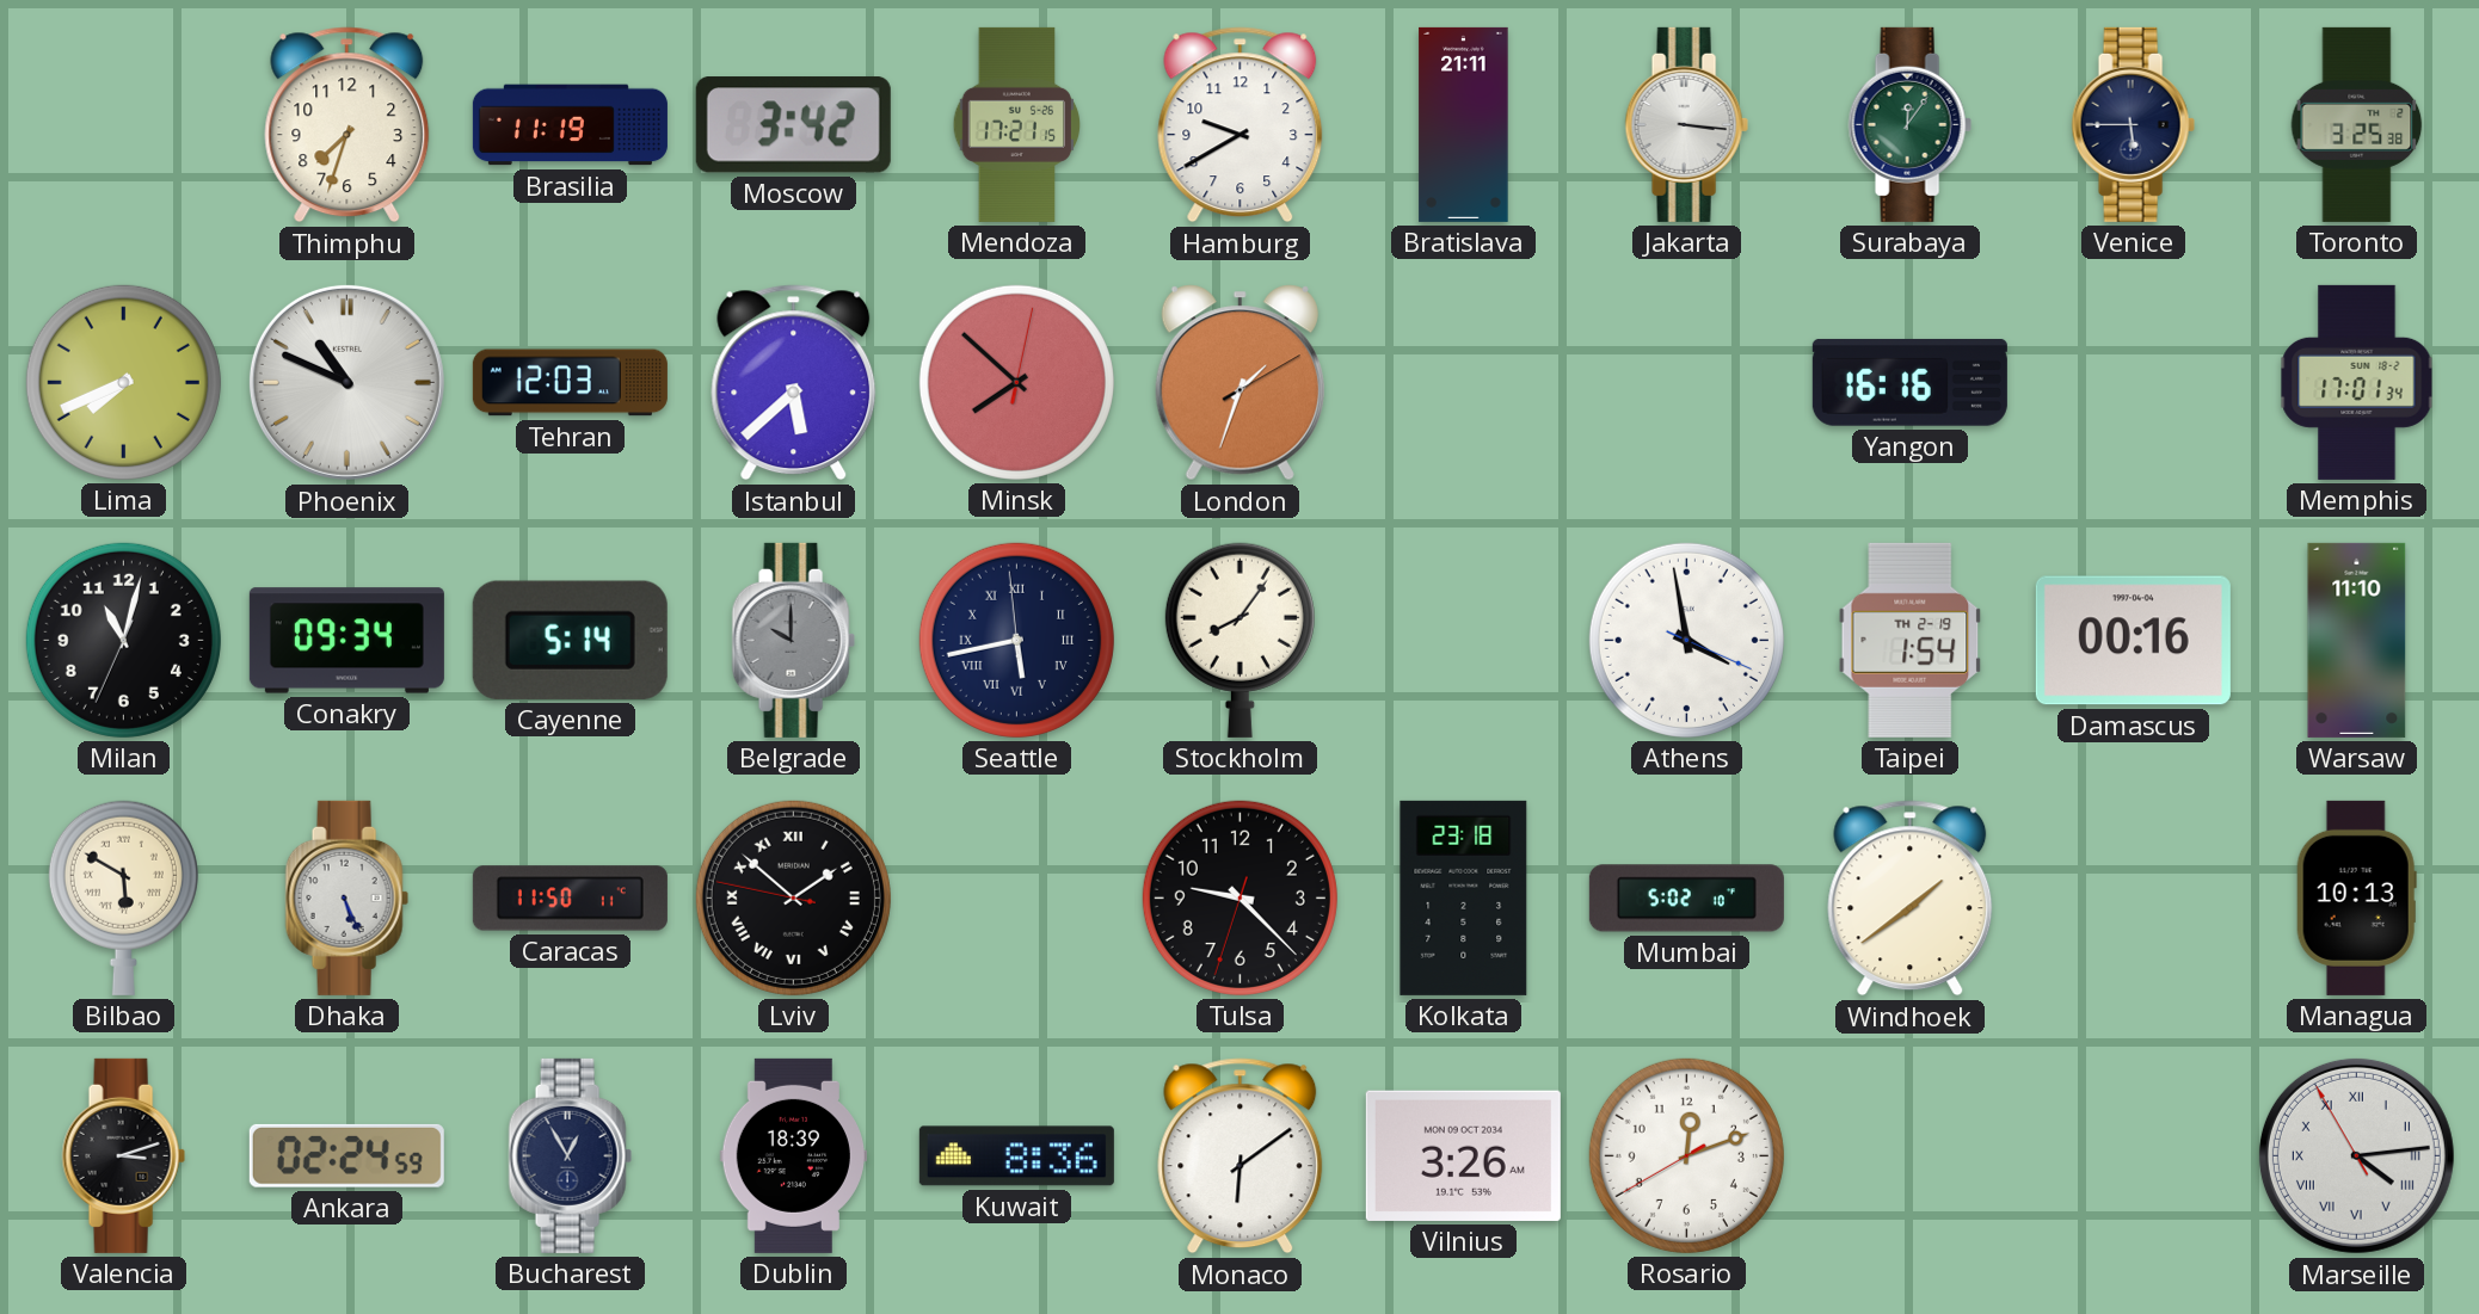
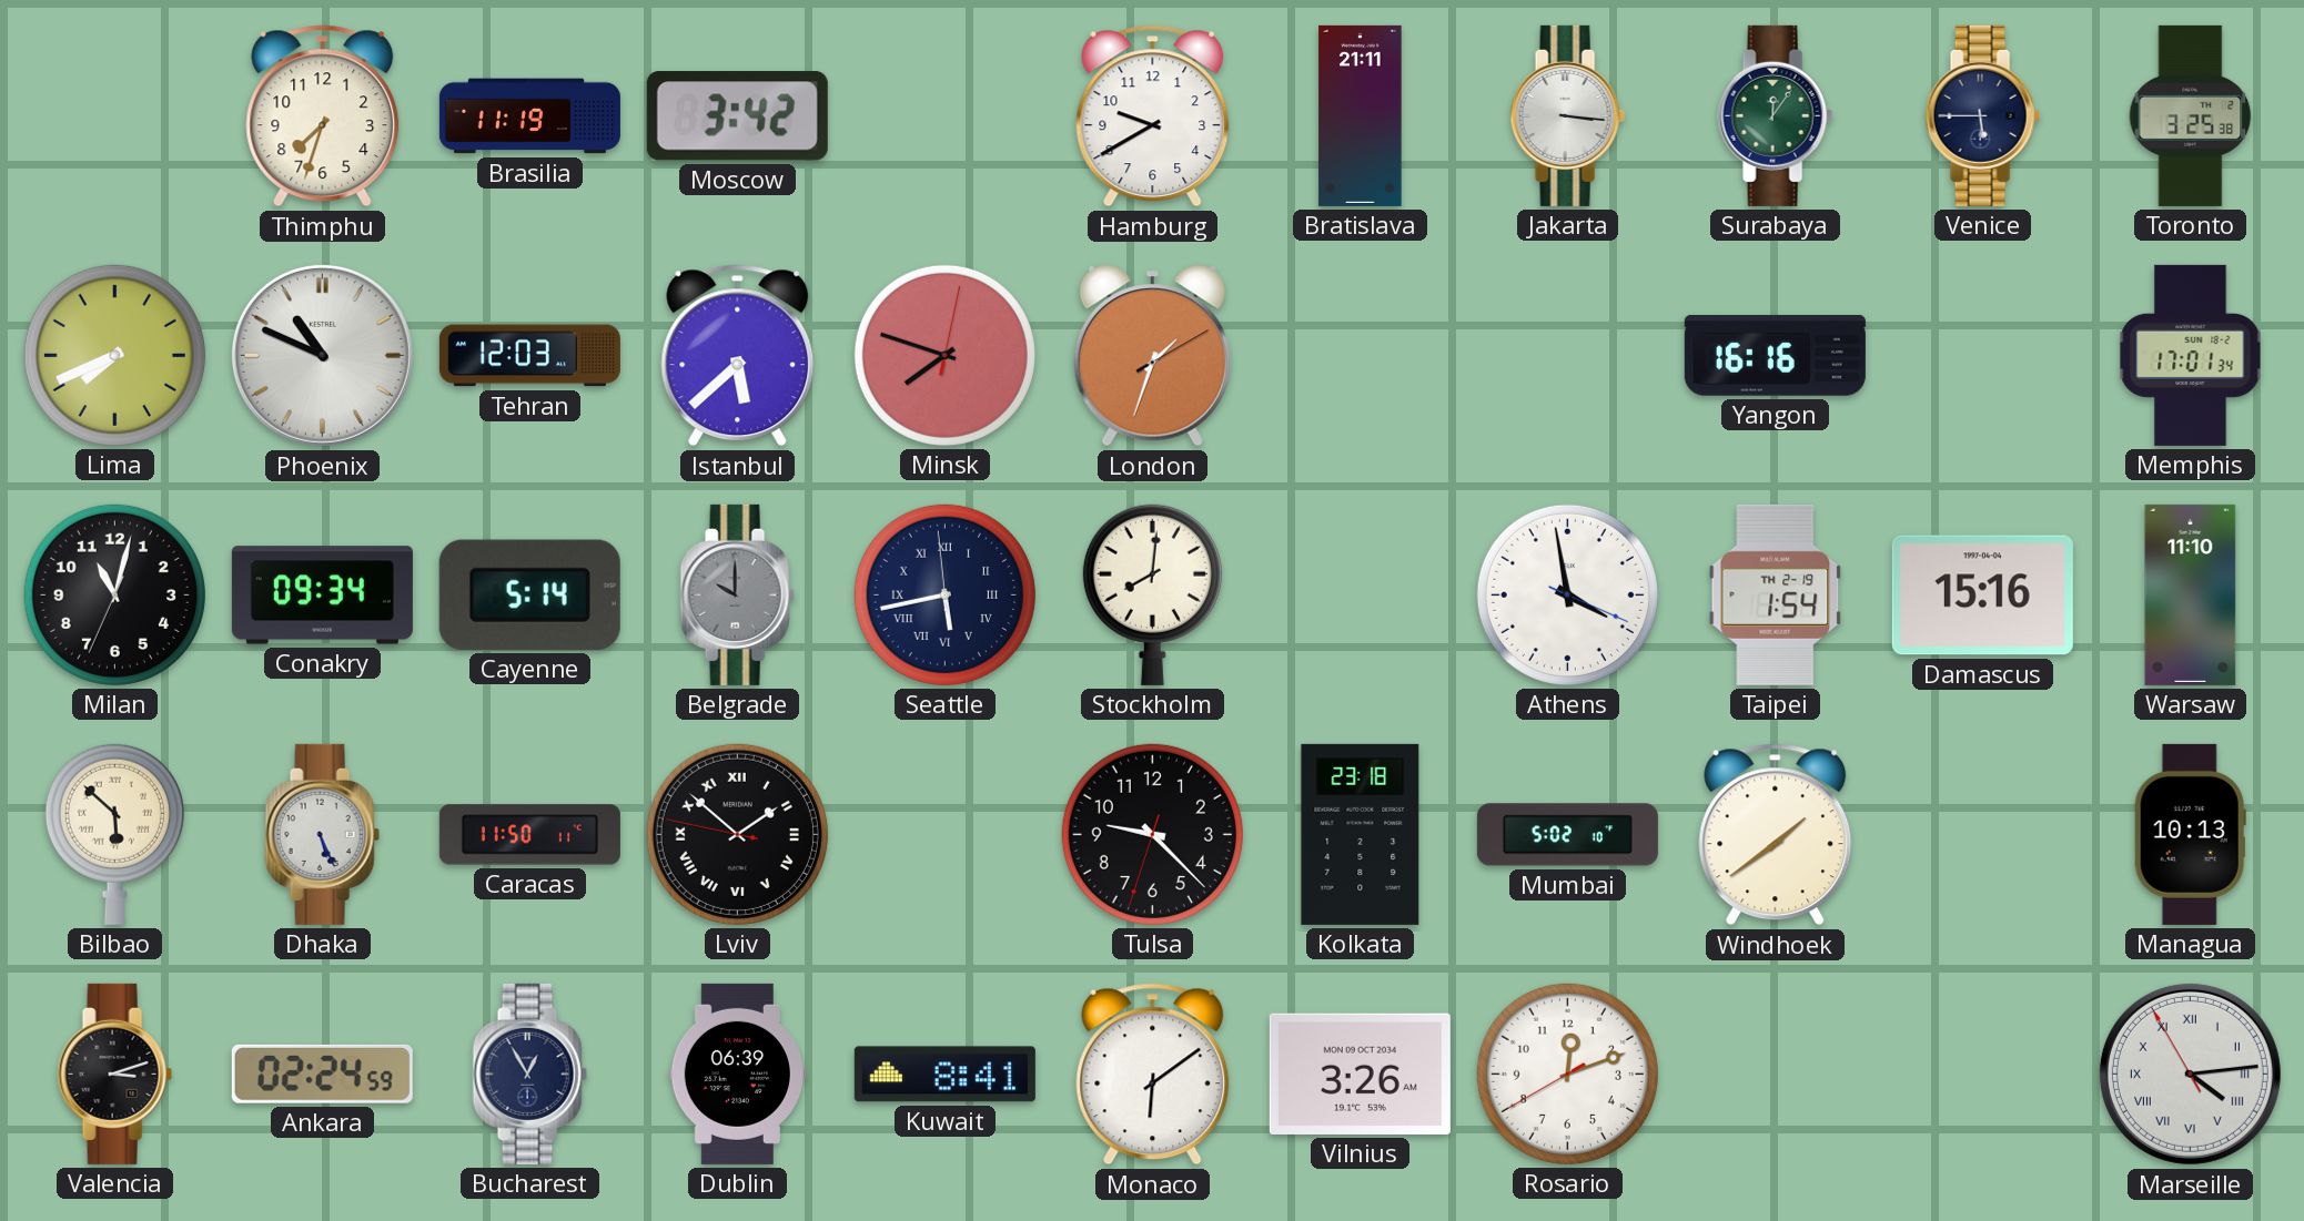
Mendoza: 17:21 -> none (1017, 124)
Minsk: 7:52 -> 7:48 (944, 355)
Stockholm: 8:06 -> 8:01 (1152, 594)
Damascus: 00:16 -> 15:16 (1982, 596)
Bilbao: 5:50 -> 5:52 (114, 834)
Dublin: 18:39 -> 06:39 (737, 1074)
Kuwait: 8:36 -> 8:41 (944, 1075)
